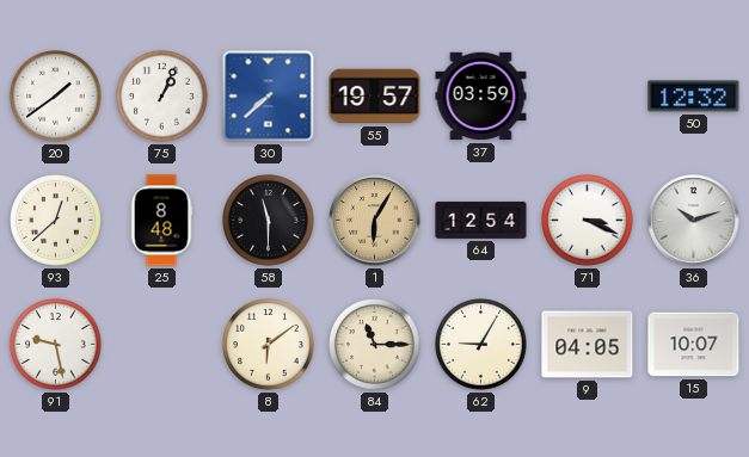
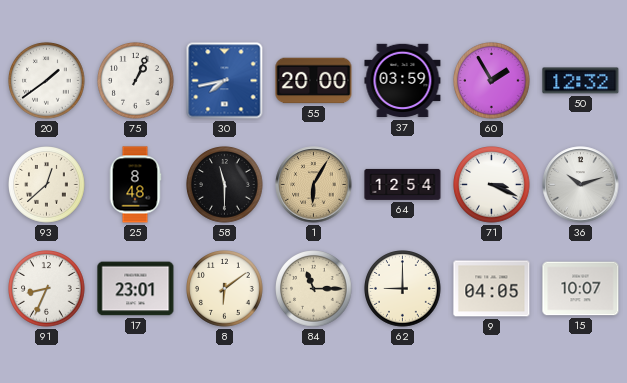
30: 7:38 -> 7:43 (225, 81)
55: 19:57 -> 20:00 (314, 81)
60: none -> 1:55 (492, 81)
91: 9:28 -> 8:34 (47, 289)
17: none -> 23:01 (136, 289)
62: 9:05 -> 9:00 (403, 289)
